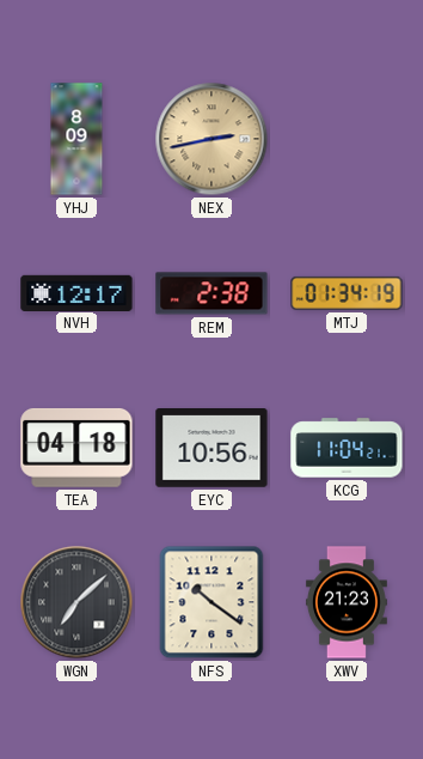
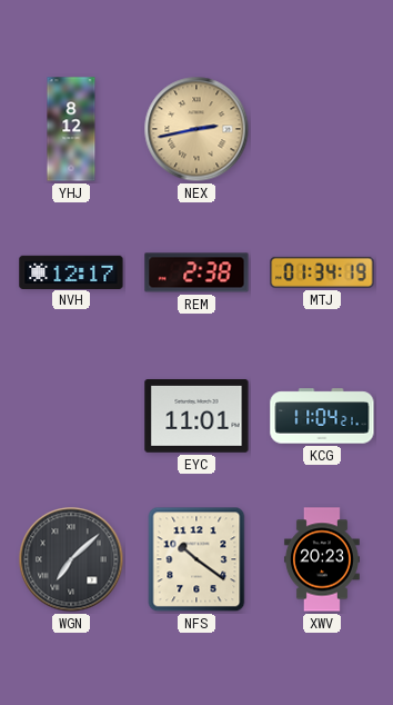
YHJ: 8:09 -> 8:12 (71, 129)
TEA: 04:18 -> none (76, 448)
EYC: 10:56 -> 11:01 (196, 417)
XWV: 21:23 -> 20:23 (322, 559)
